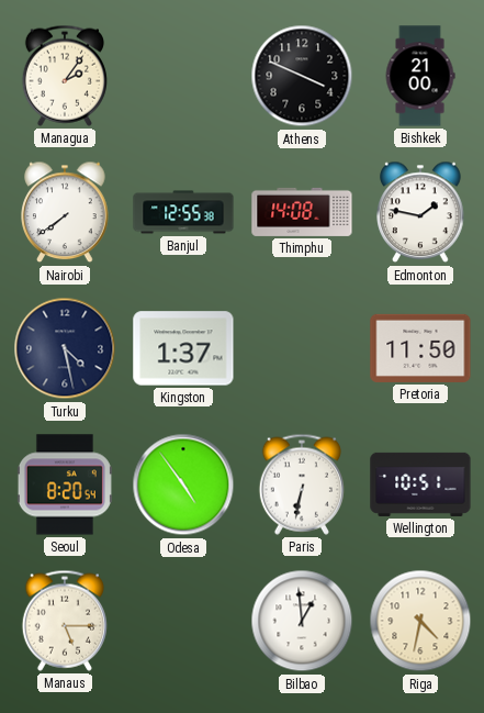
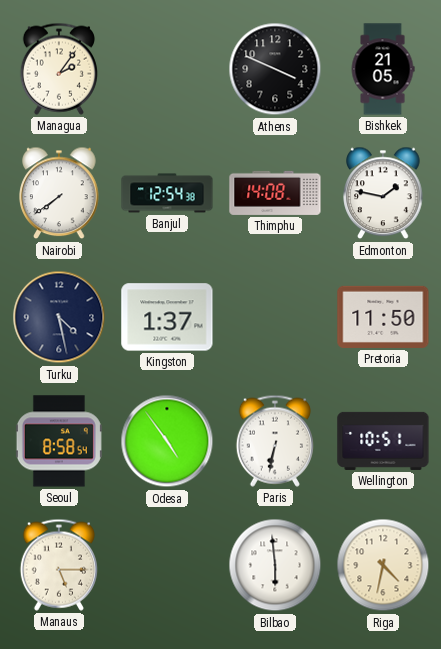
Bishkek: 21:00 -> 21:05 (383, 69)
Banjul: 12:55 -> 12:54 (167, 193)
Seoul: 8:20 -> 8:58 (59, 441)
Bilbao: 12:59 -> 5:59 (275, 565)
